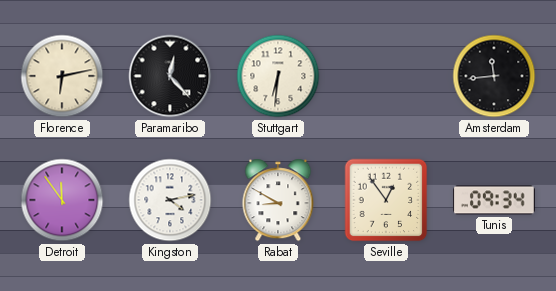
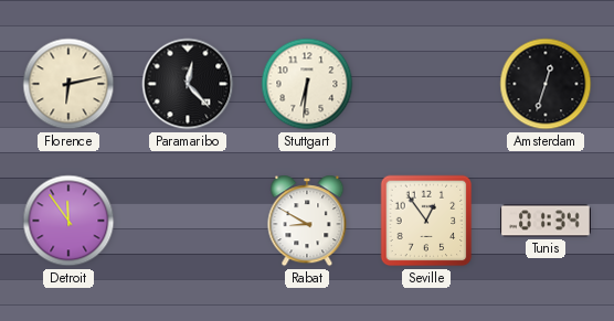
Amsterdam: 11:44 -> 12:33 (546, 84)
Kingston: 4:13 -> none (170, 200)
Tunis: 09:34 -> 01:34 (547, 221)
